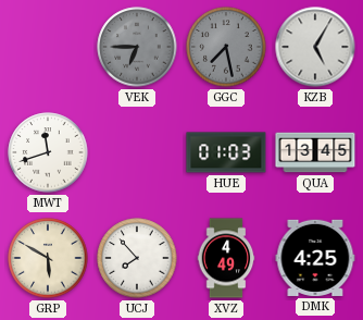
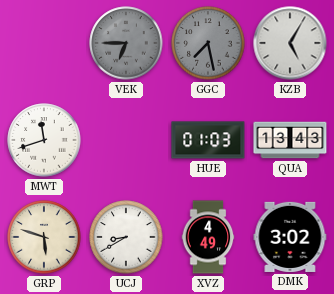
QUA: 13:45 -> 13:43 (290, 140)
GRP: 5:50 -> 5:48 (44, 237)
UCJ: 7:53 -> 8:40 (126, 237)
DMK: 4:25 -> 3:02 (290, 237)
